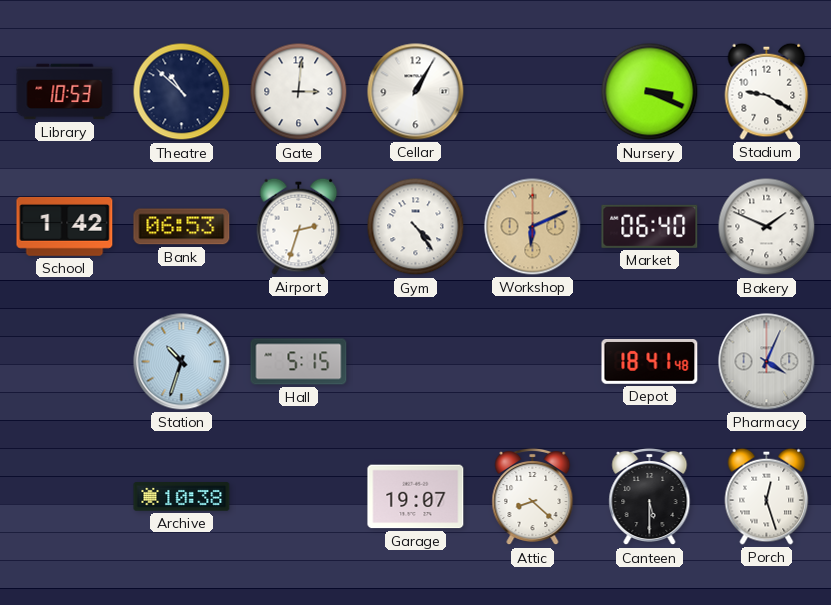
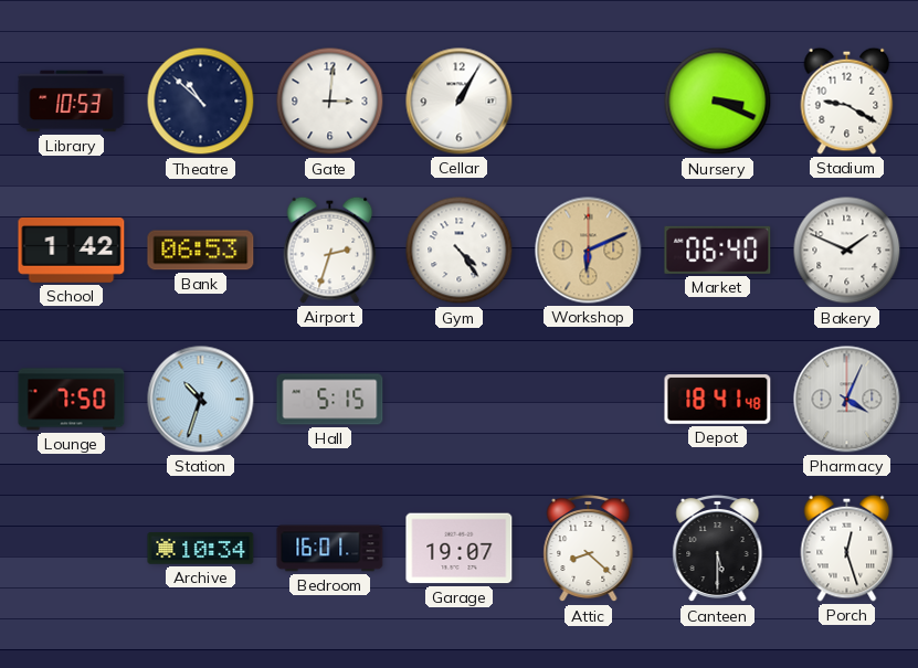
Lounge: none -> 7:50 (72, 400)
Archive: 10:38 -> 10:34 (201, 549)
Bedroom: none -> 16:01 (330, 549)
